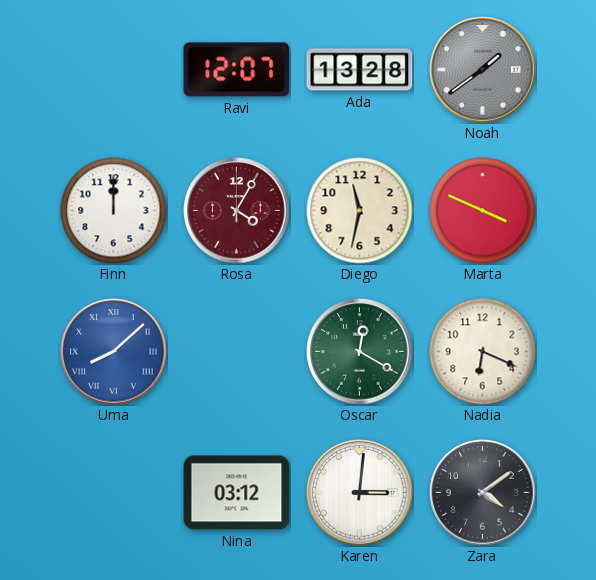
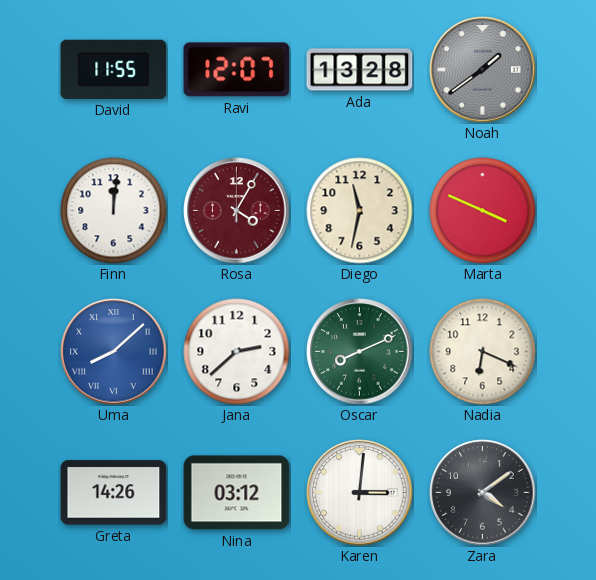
David: none -> 11:55 (114, 69)
Finn: 12:00 -> 12:01 (114, 211)
Jana: none -> 2:38 (237, 352)
Oscar: 12:20 -> 8:11 (360, 352)
Greta: none -> 14:26 (114, 493)
